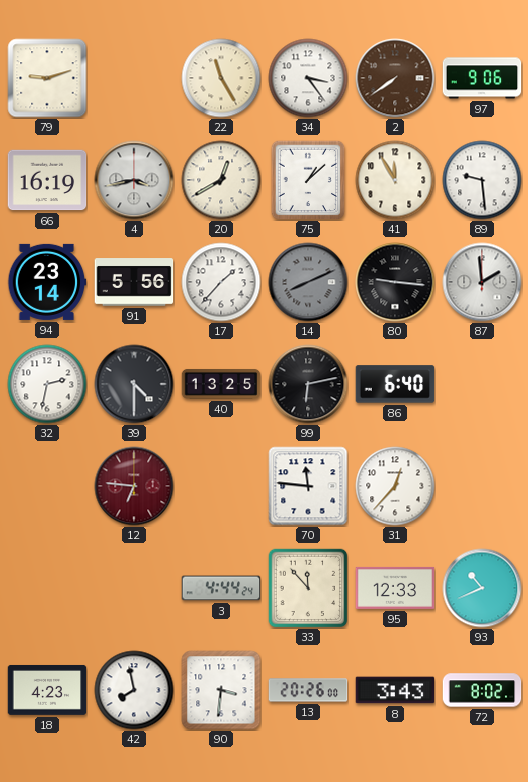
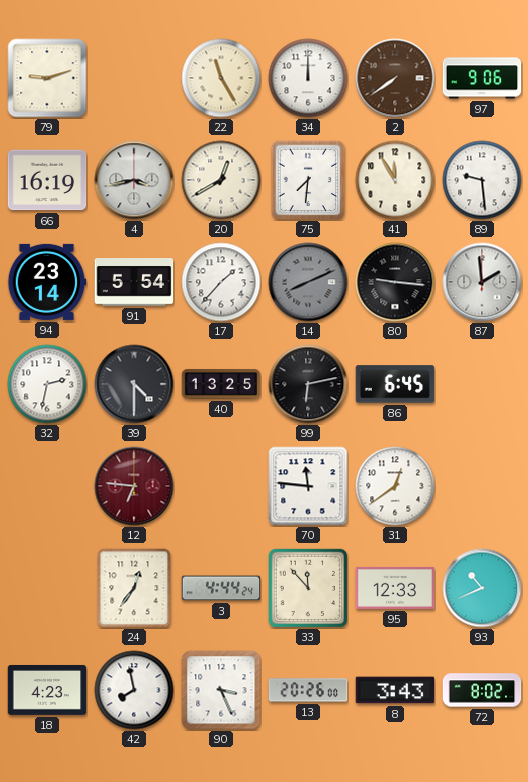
34: 3:24 -> 12:00 (308, 78)
75: 1:08 -> 7:31 (308, 180)
91: 5:56 -> 5:54 (134, 282)
86: 6:40 -> 6:45 (395, 384)
31: 12:37 -> 12:39 (395, 486)
24: none -> 12:36 (134, 588)
90: 3:31 -> 3:26 (221, 690)
